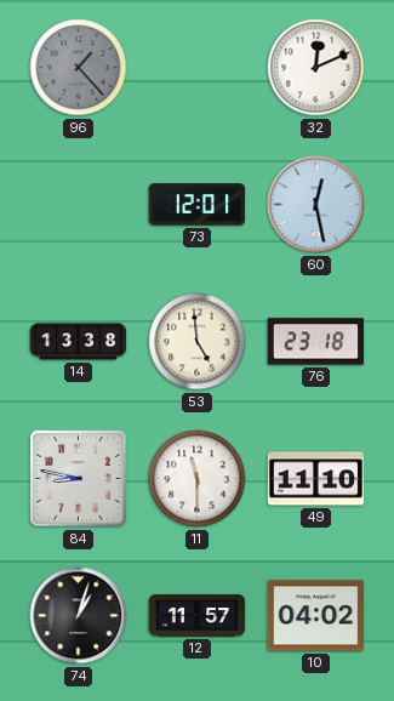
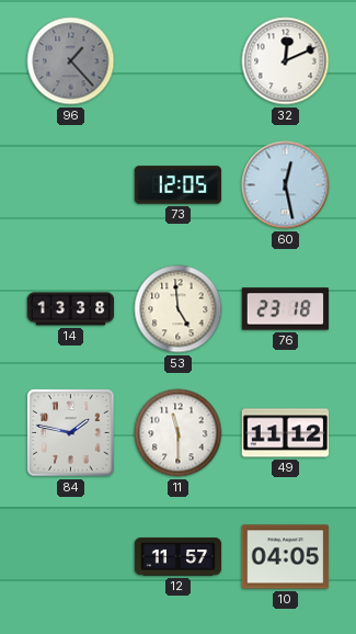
73: 12:01 -> 12:05 (179, 185)
84: 8:47 -> 1:47 (71, 433)
49: 11:10 -> 11:12 (286, 433)
74: 1:03 -> none (79, 616)
10: 04:02 -> 04:05 (286, 557)
